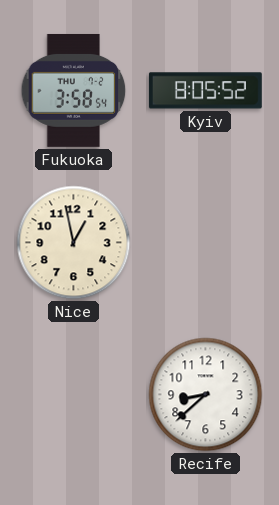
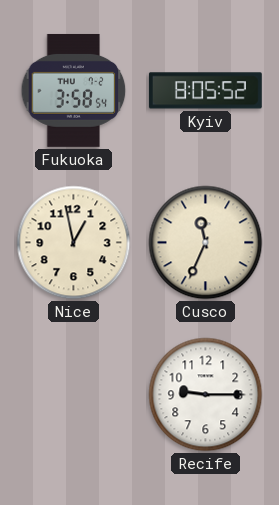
Cusco: none -> 11:34 (206, 243)
Recife: 8:38 -> 9:15 (206, 395)
